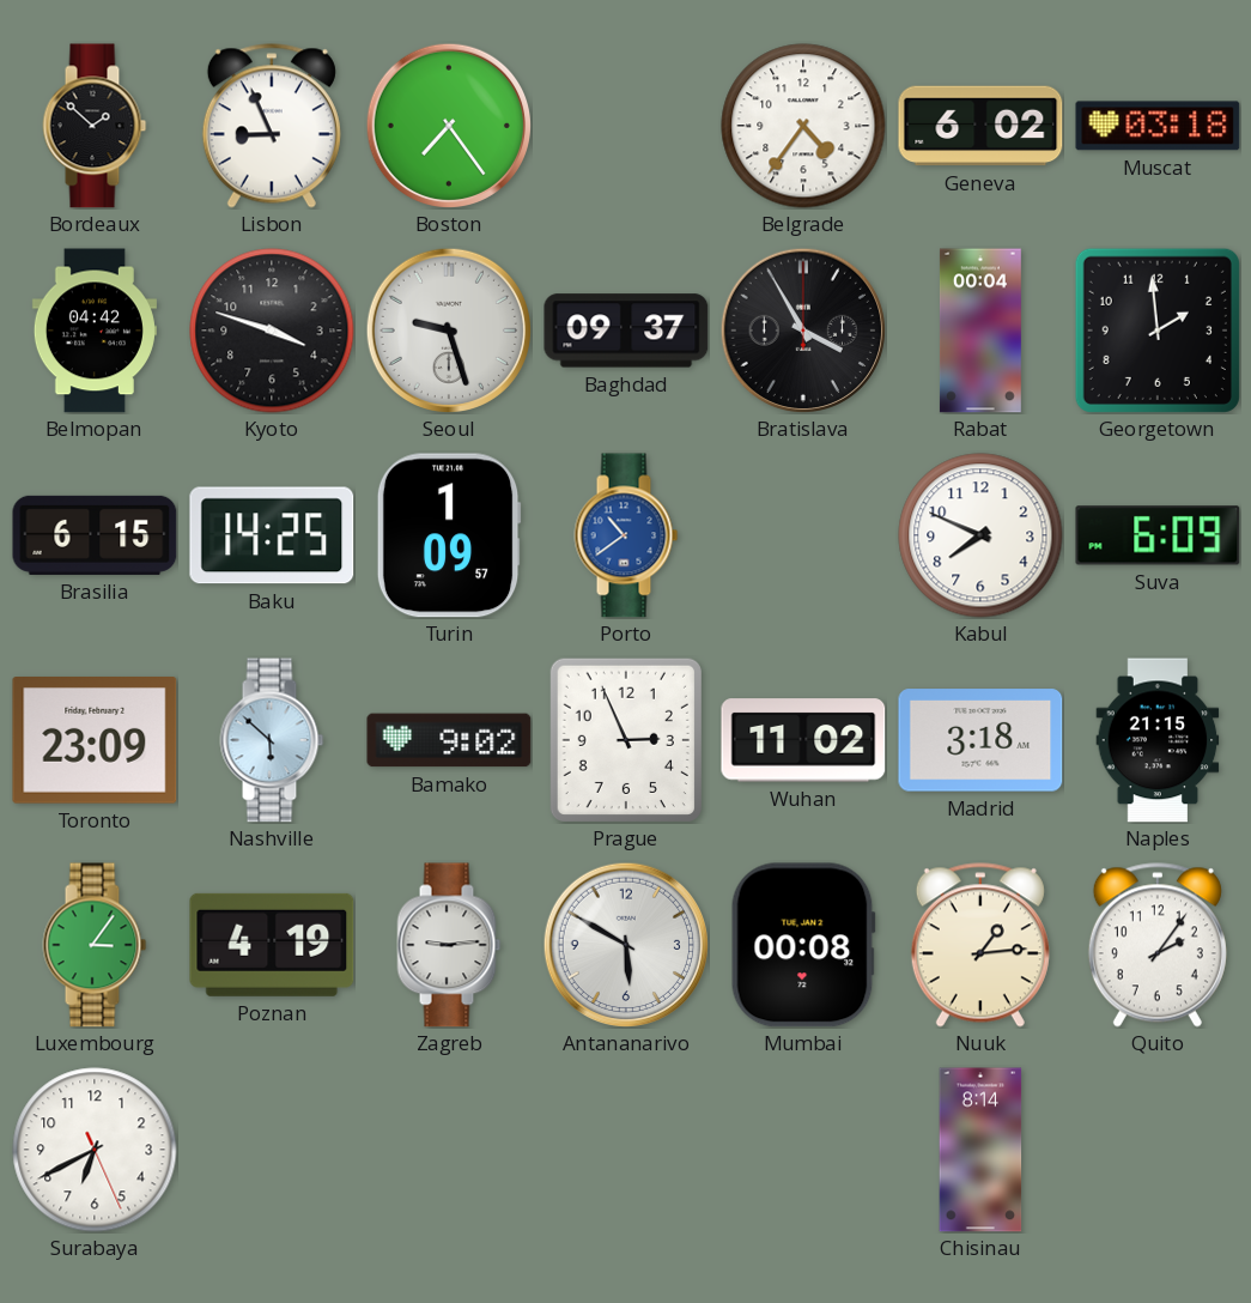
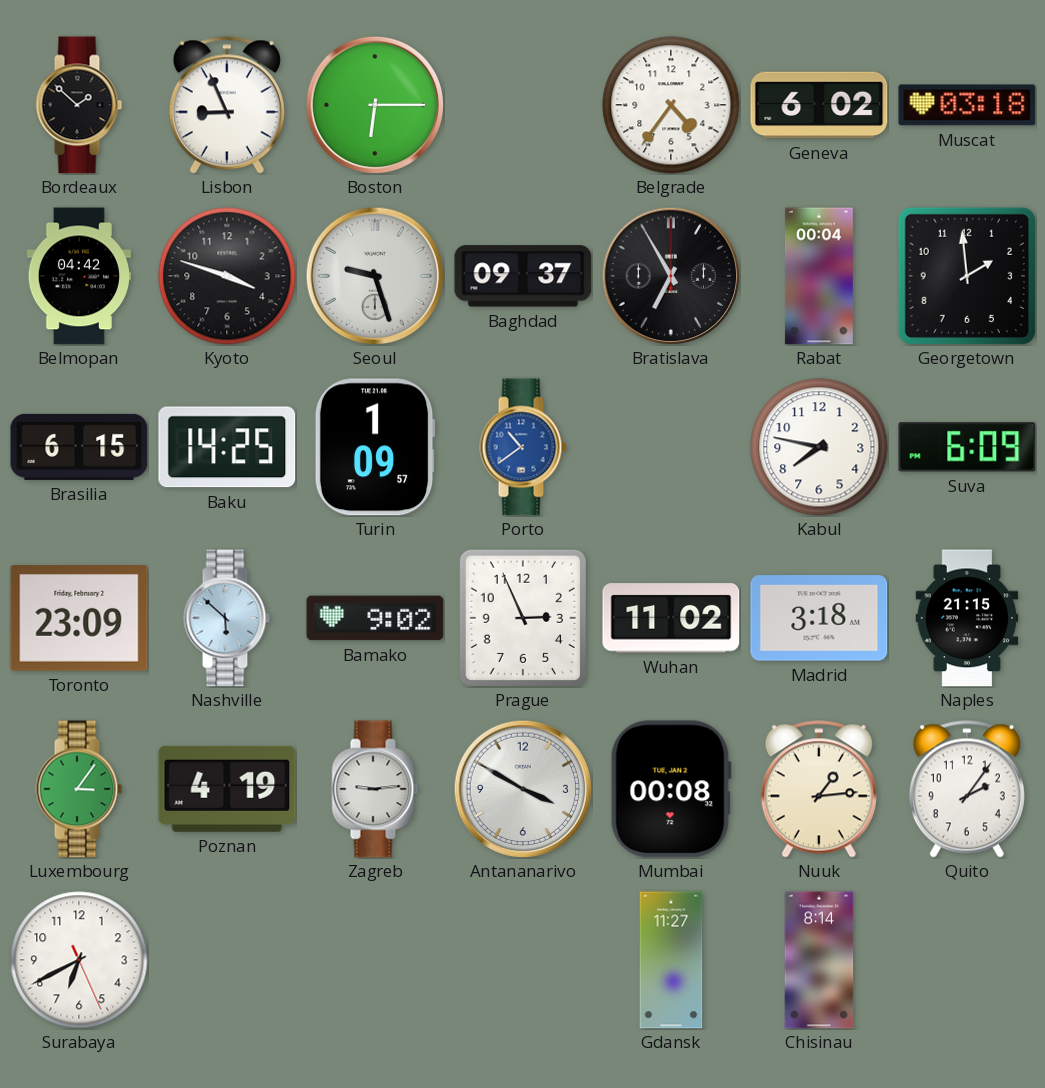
Boston: 7:24 -> 6:15 (374, 104)
Bratislava: 3:55 -> 6:55 (670, 275)
Kabul: 7:49 -> 7:47 (819, 447)
Antananarivo: 5:50 -> 3:50 (522, 788)
Gdansk: none -> 11:27 (671, 960)
